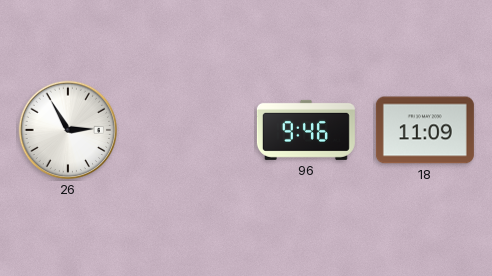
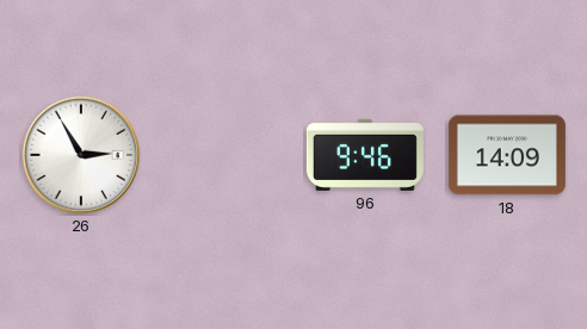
18: 11:09 -> 14:09 (507, 155)
